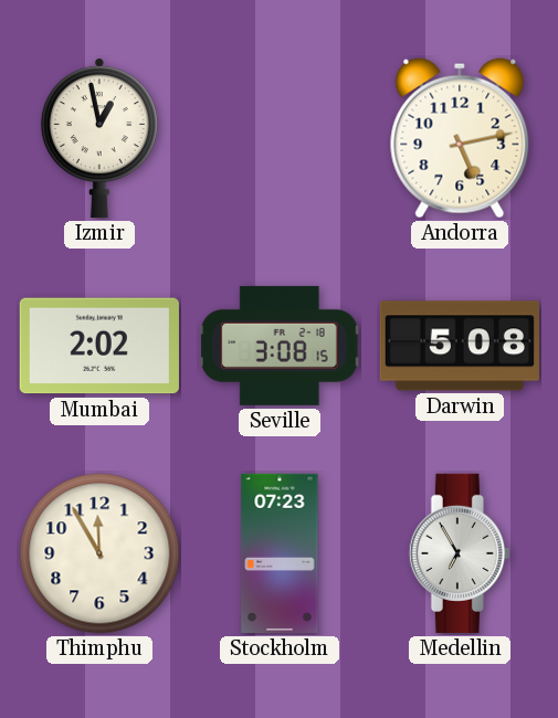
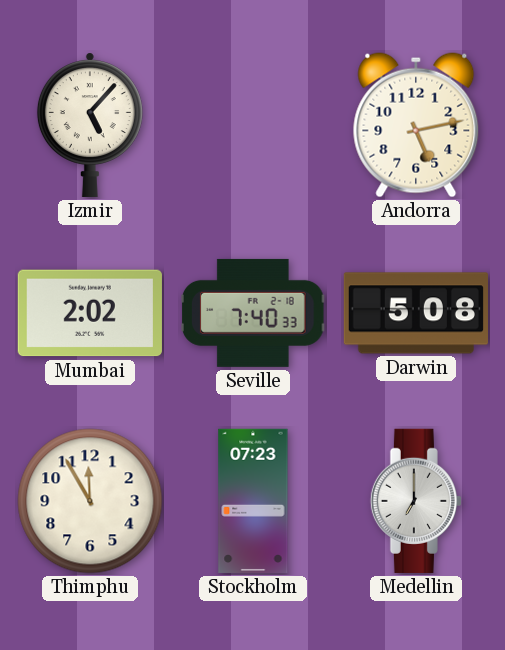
Izmir: 12:58 -> 5:07 (90, 125)
Seville: 3:08 -> 7:40 (254, 313)
Medellin: 6:55 -> 7:00 (416, 501)
